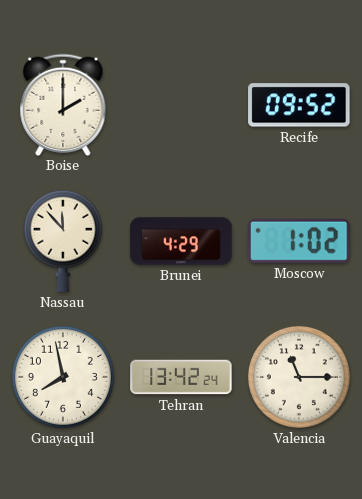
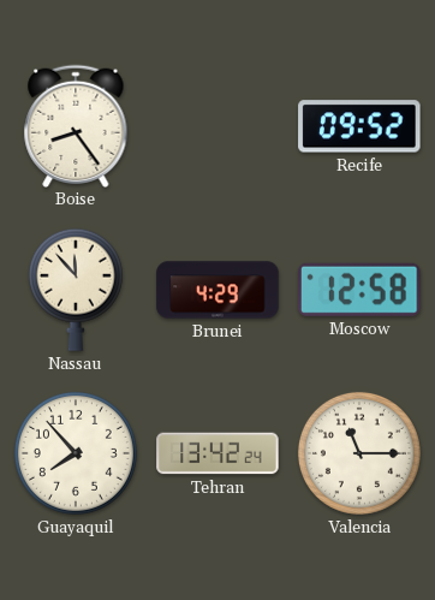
Boise: 2:00 -> 8:24 (76, 125)
Moscow: 1:02 -> 12:58 (360, 290)
Guayaquil: 7:58 -> 7:53 (76, 453)
